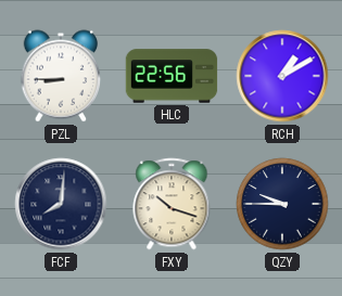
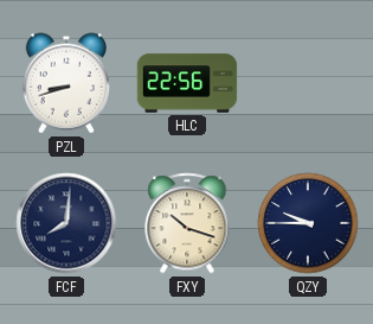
PZL: 8:45 -> 8:42 (65, 83)
RCH: 1:10 -> none (282, 76)
